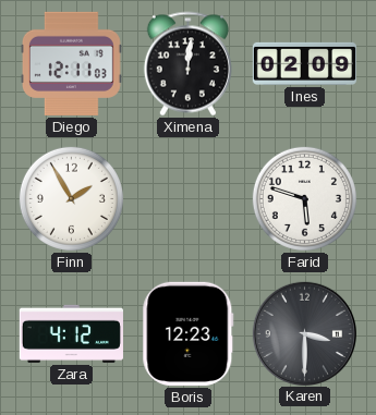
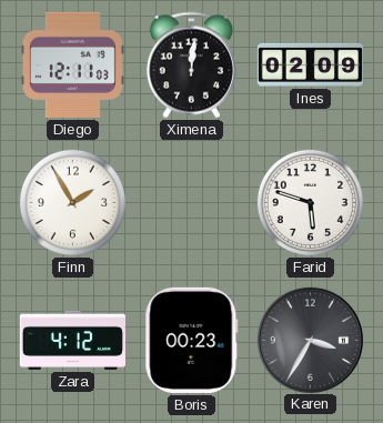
Boris: 12:23 -> 00:23 (192, 340)
Karen: 3:30 -> 3:35 (310, 340)
